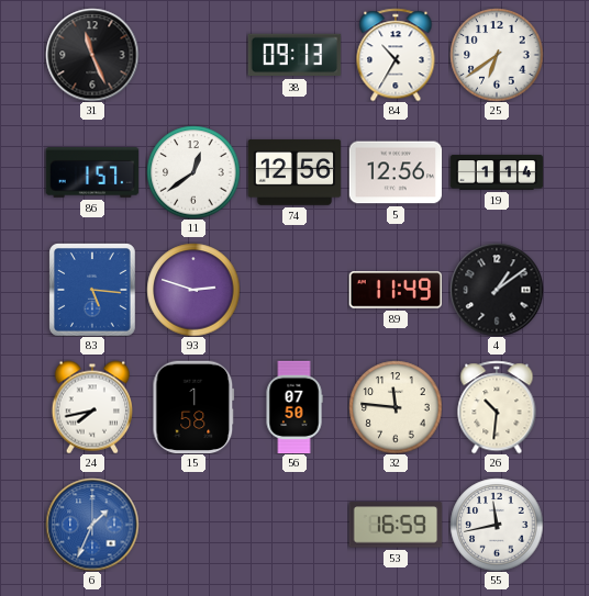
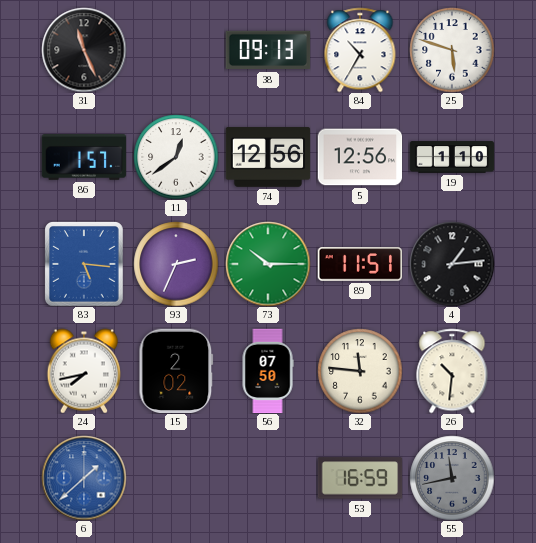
25: 6:39 -> 5:48 (452, 50)
19: 1:14 -> 1:10 (452, 157)
93: 2:48 -> 2:34 (176, 264)
73: none -> 10:15 (268, 264)
89: 11:49 -> 11:51 (360, 264)
4: 1:09 -> 1:14 (452, 264)
15: 1:58 -> 2:02 (176, 370)
6: 1:34 -> 1:38 (84, 478)
55 dial: white -> grey (452, 478)
